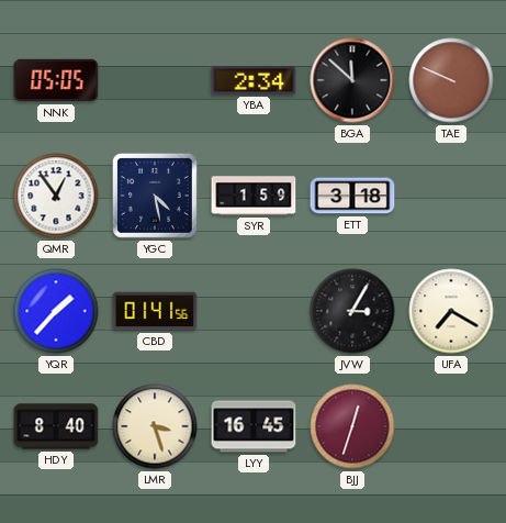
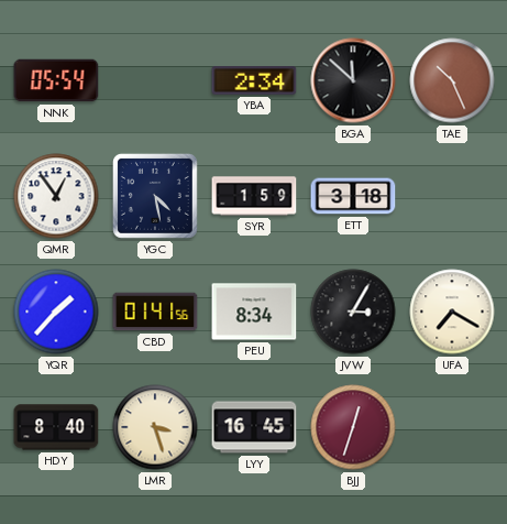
NNK: 05:05 -> 05:54 (56, 80)
TAE: 9:49 -> 10:26 (452, 80)
PEU: none -> 8:34 (254, 312)
